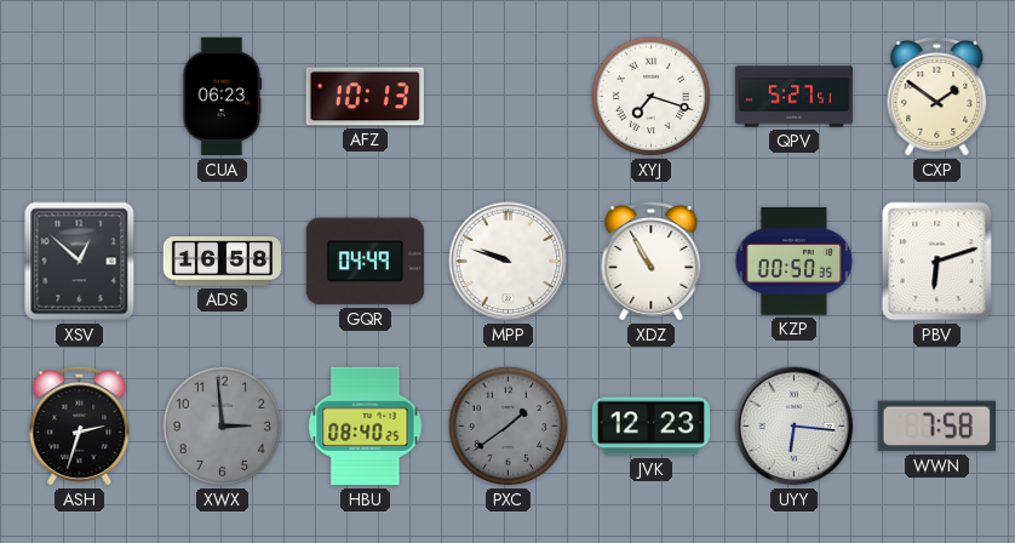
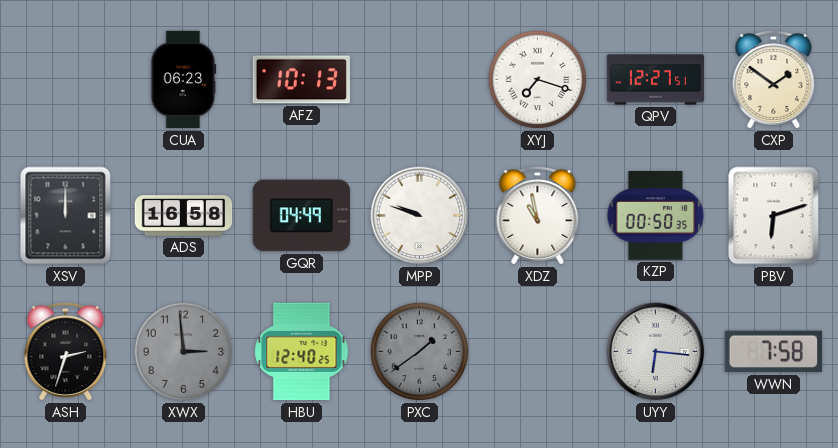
QPV: 5:27 -> 12:27 (656, 80)
XSV: 12:52 -> 12:00 (66, 216)
XDZ: 10:55 -> 10:58 (538, 216)
HBU: 08:40 -> 12:40 (302, 352)
JVK: 12:23 -> none (652, 427)
